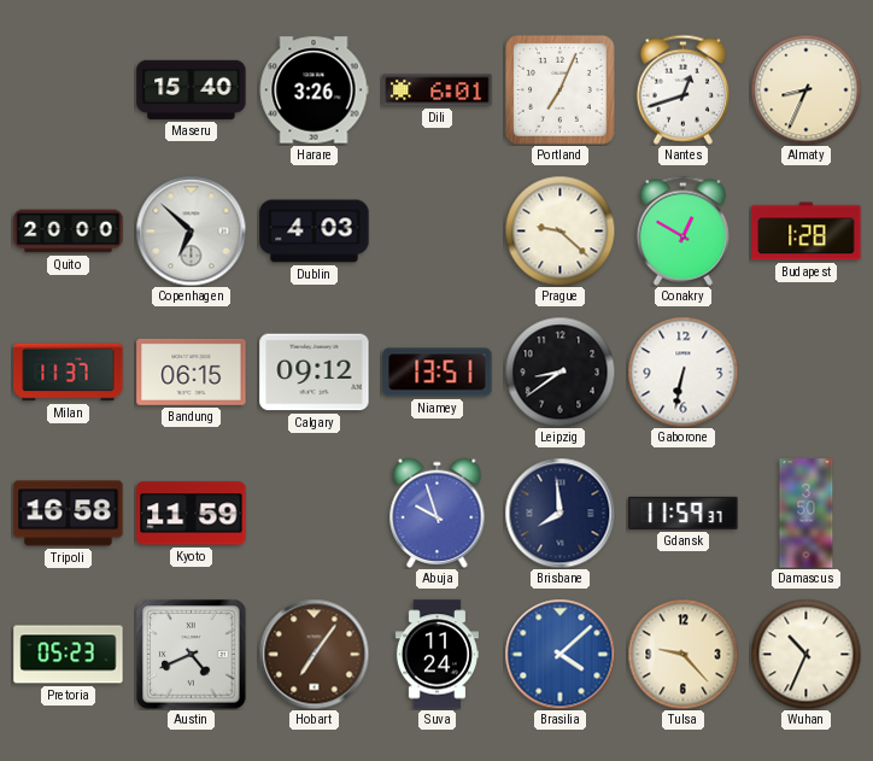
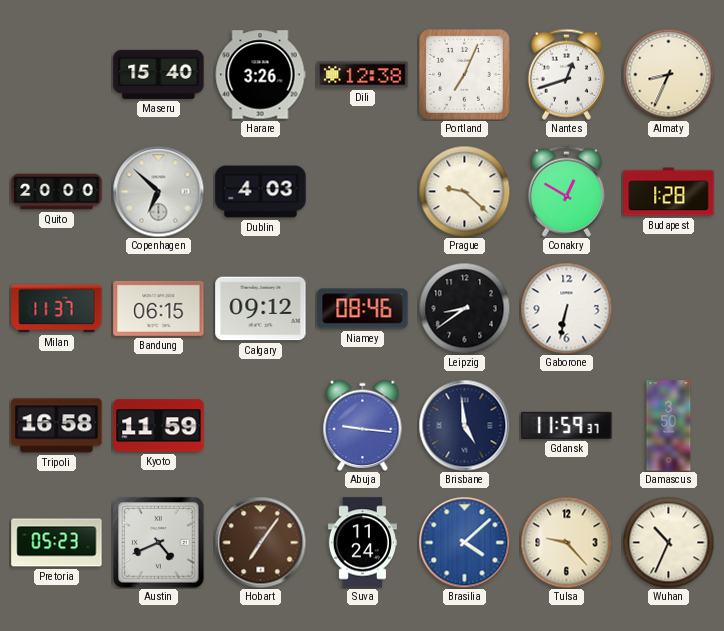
Dili: 6:01 -> 12:38 (363, 75)
Niamey: 13:51 -> 08:46 (363, 309)
Abuja: 9:57 -> 9:16 (363, 425)
Brisbane: 7:59 -> 4:59 (464, 425)
